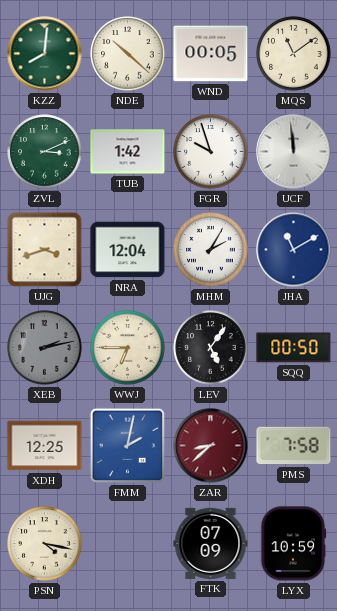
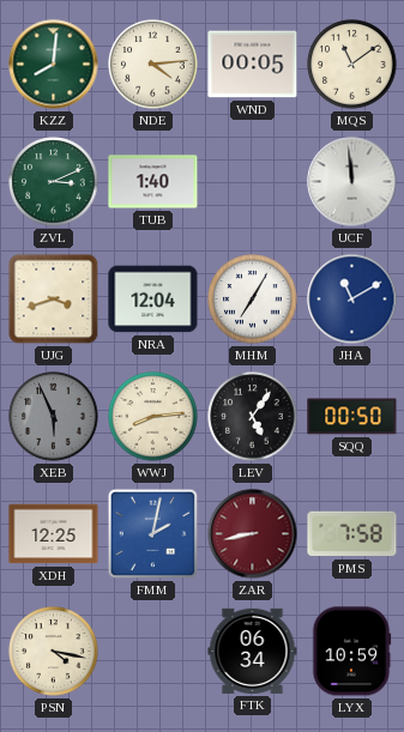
NDE: 10:22 -> 4:14 (153, 65)
TUB: 1:42 -> 1:40 (153, 182)
FGR: 9:57 -> none (211, 152)
MHM: 2:05 -> 7:05 (253, 300)
XEB: 2:13 -> 5:56 (54, 417)
WWJ: 6:45 -> 8:14 (153, 417)
ZAR: 8:38 -> 8:43 (253, 534)
FTK: 07:09 -> 06:34 (253, 651)
